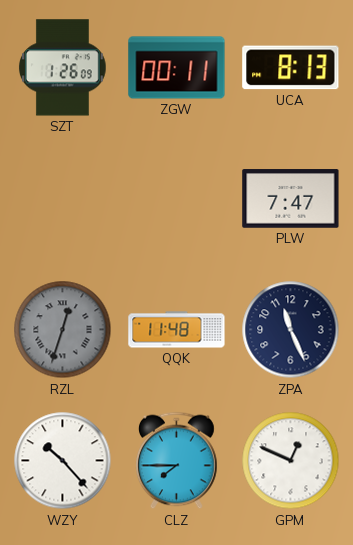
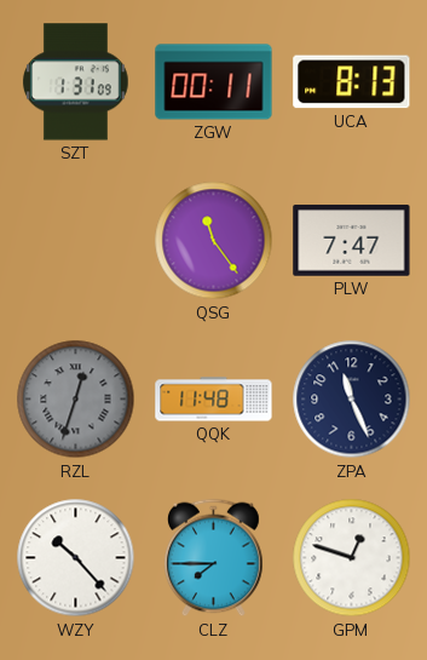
SZT: 1:26 -> 1:31 (75, 82)
QSG: none -> 11:24 (214, 241)
GPM: 12:49 -> 12:48 (352, 558)
